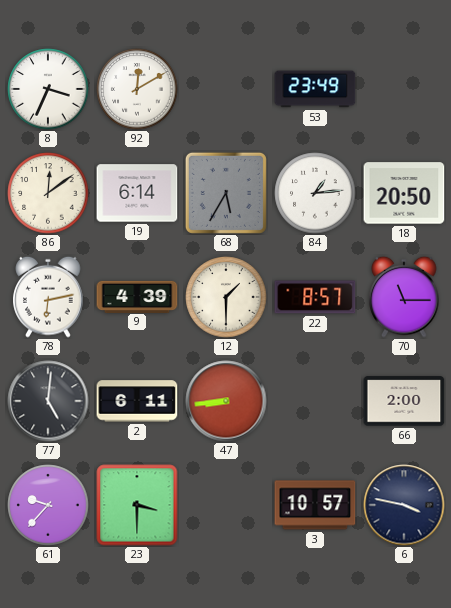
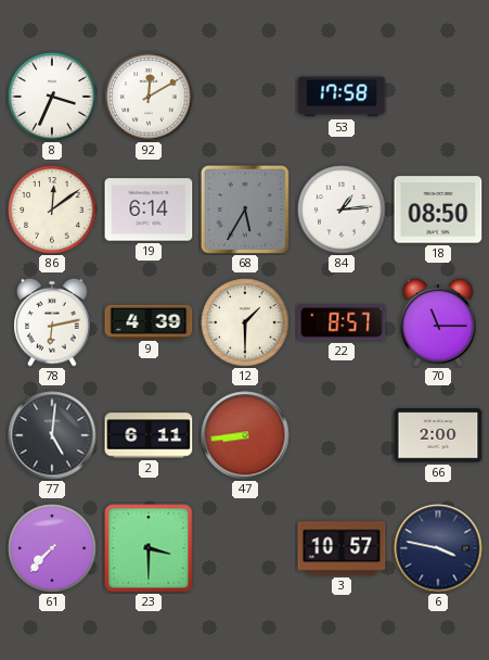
53: 23:49 -> 17:58 (342, 97)
18: 20:50 -> 08:50 (438, 210)
61: 9:37 -> 7:37 (52, 548)
